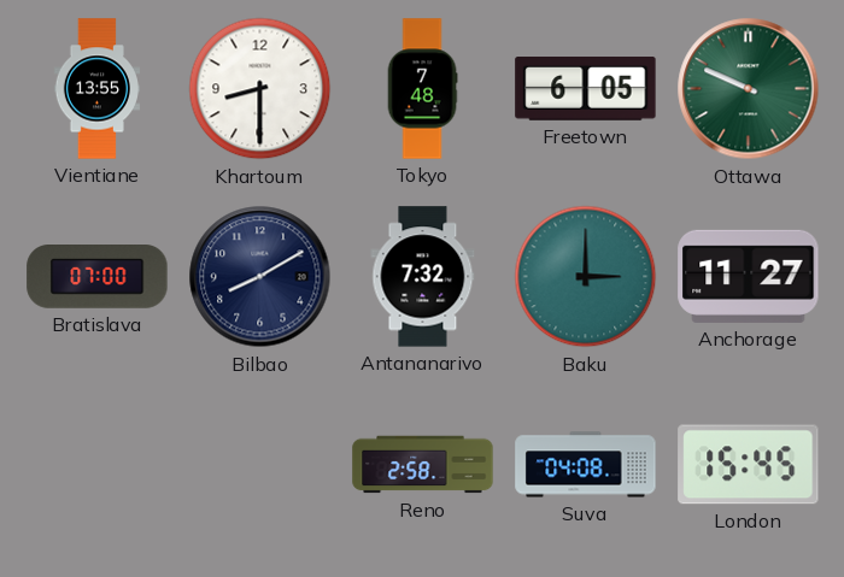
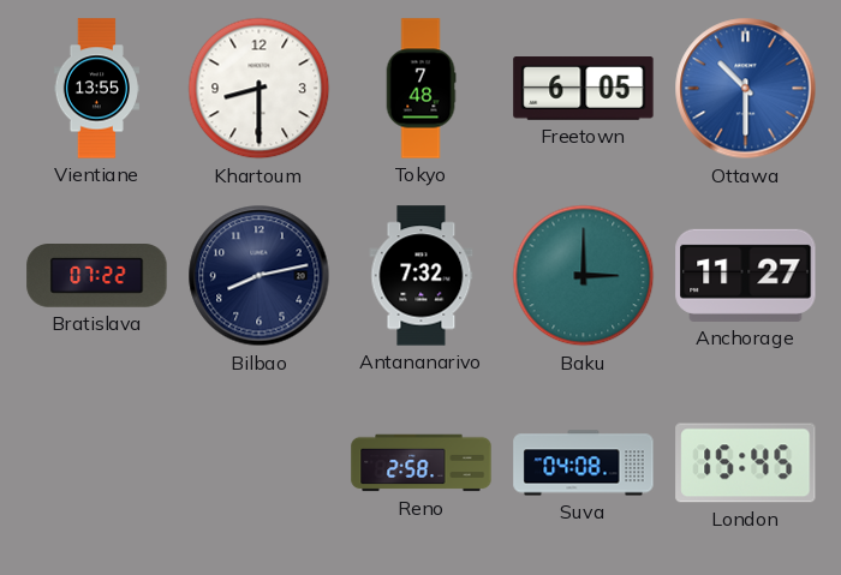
Ottawa: 9:49 -> 10:30 (746, 89)
Ottawa dial: green -> blue (746, 89)
Bratislava: 07:00 -> 07:22 (97, 276)
Bilbao: 8:10 -> 8:13 (260, 276)
